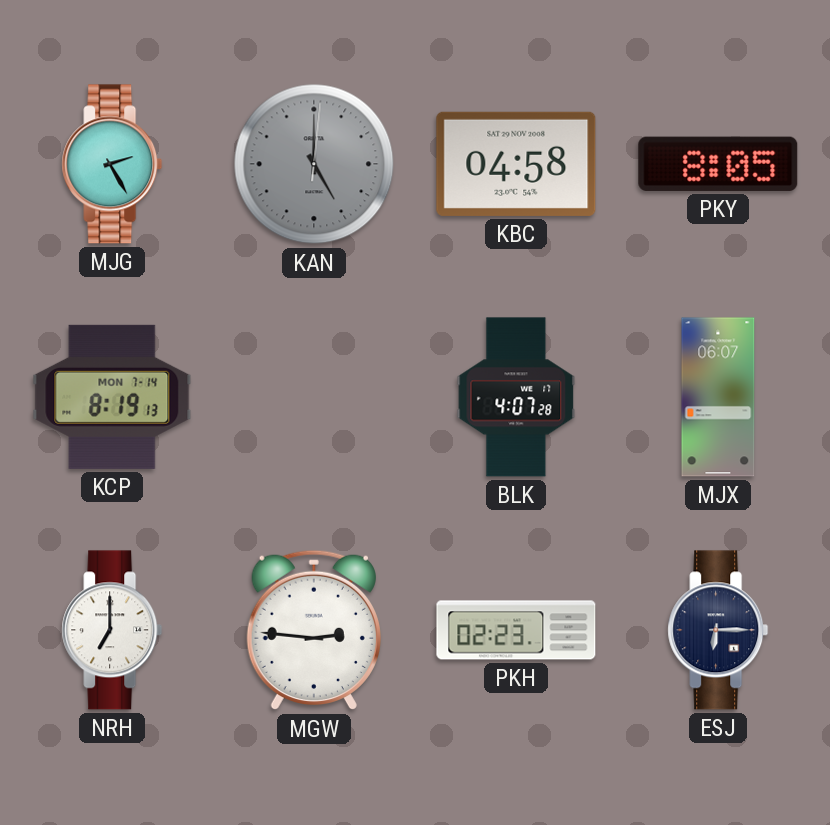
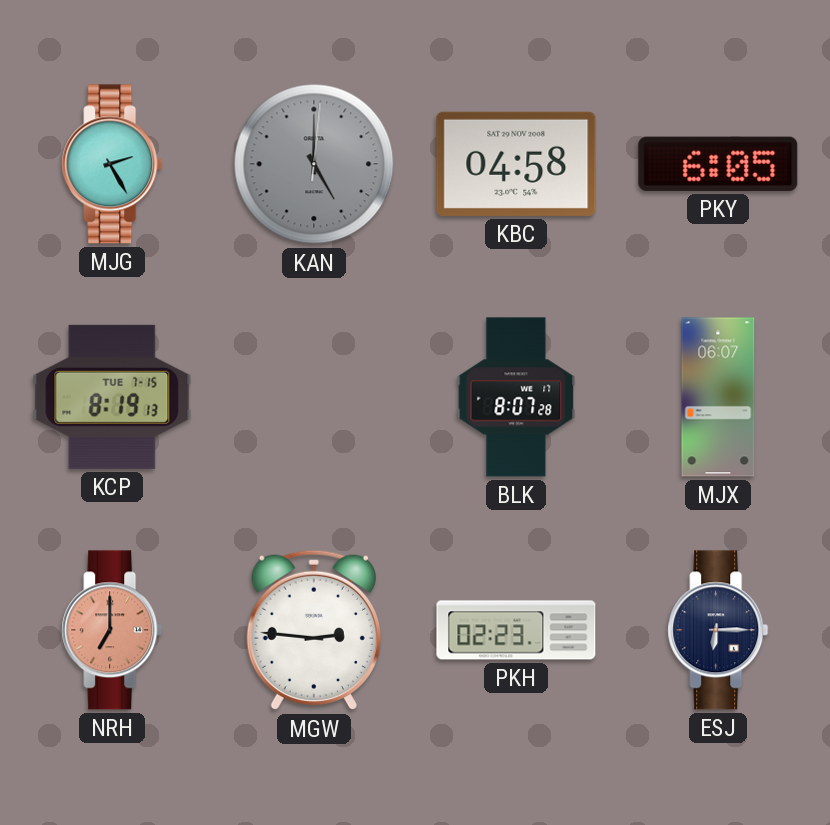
PKY: 8:05 -> 6:05 (718, 164)
KCP date: MON 7-14 -> TUE 7-15 (112, 397)
BLK: 4:07 -> 8:07 (516, 397)
NRH dial: white -> salmon (112, 630)
